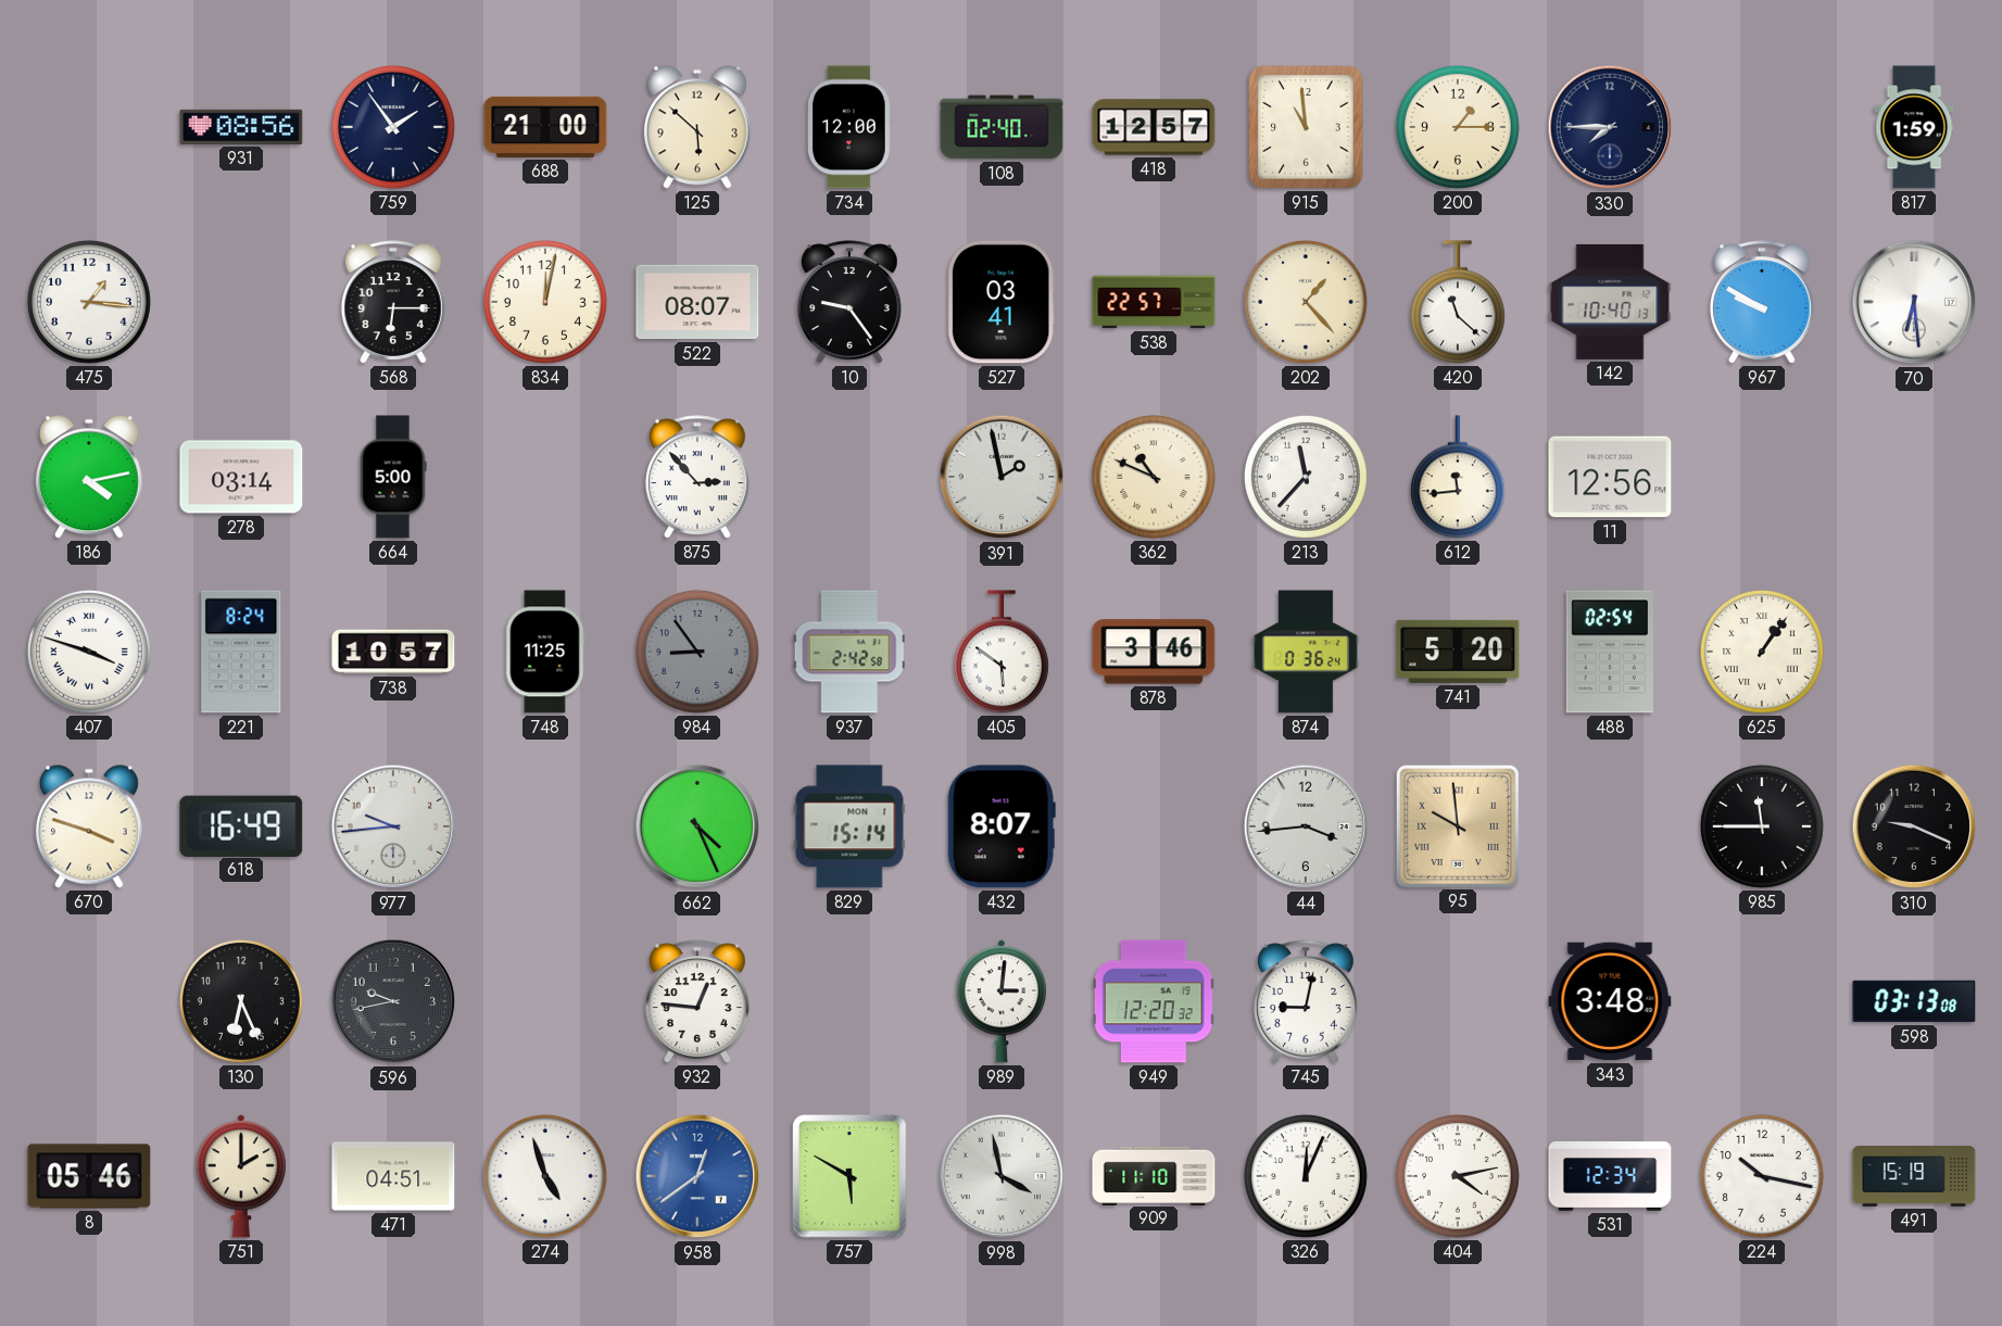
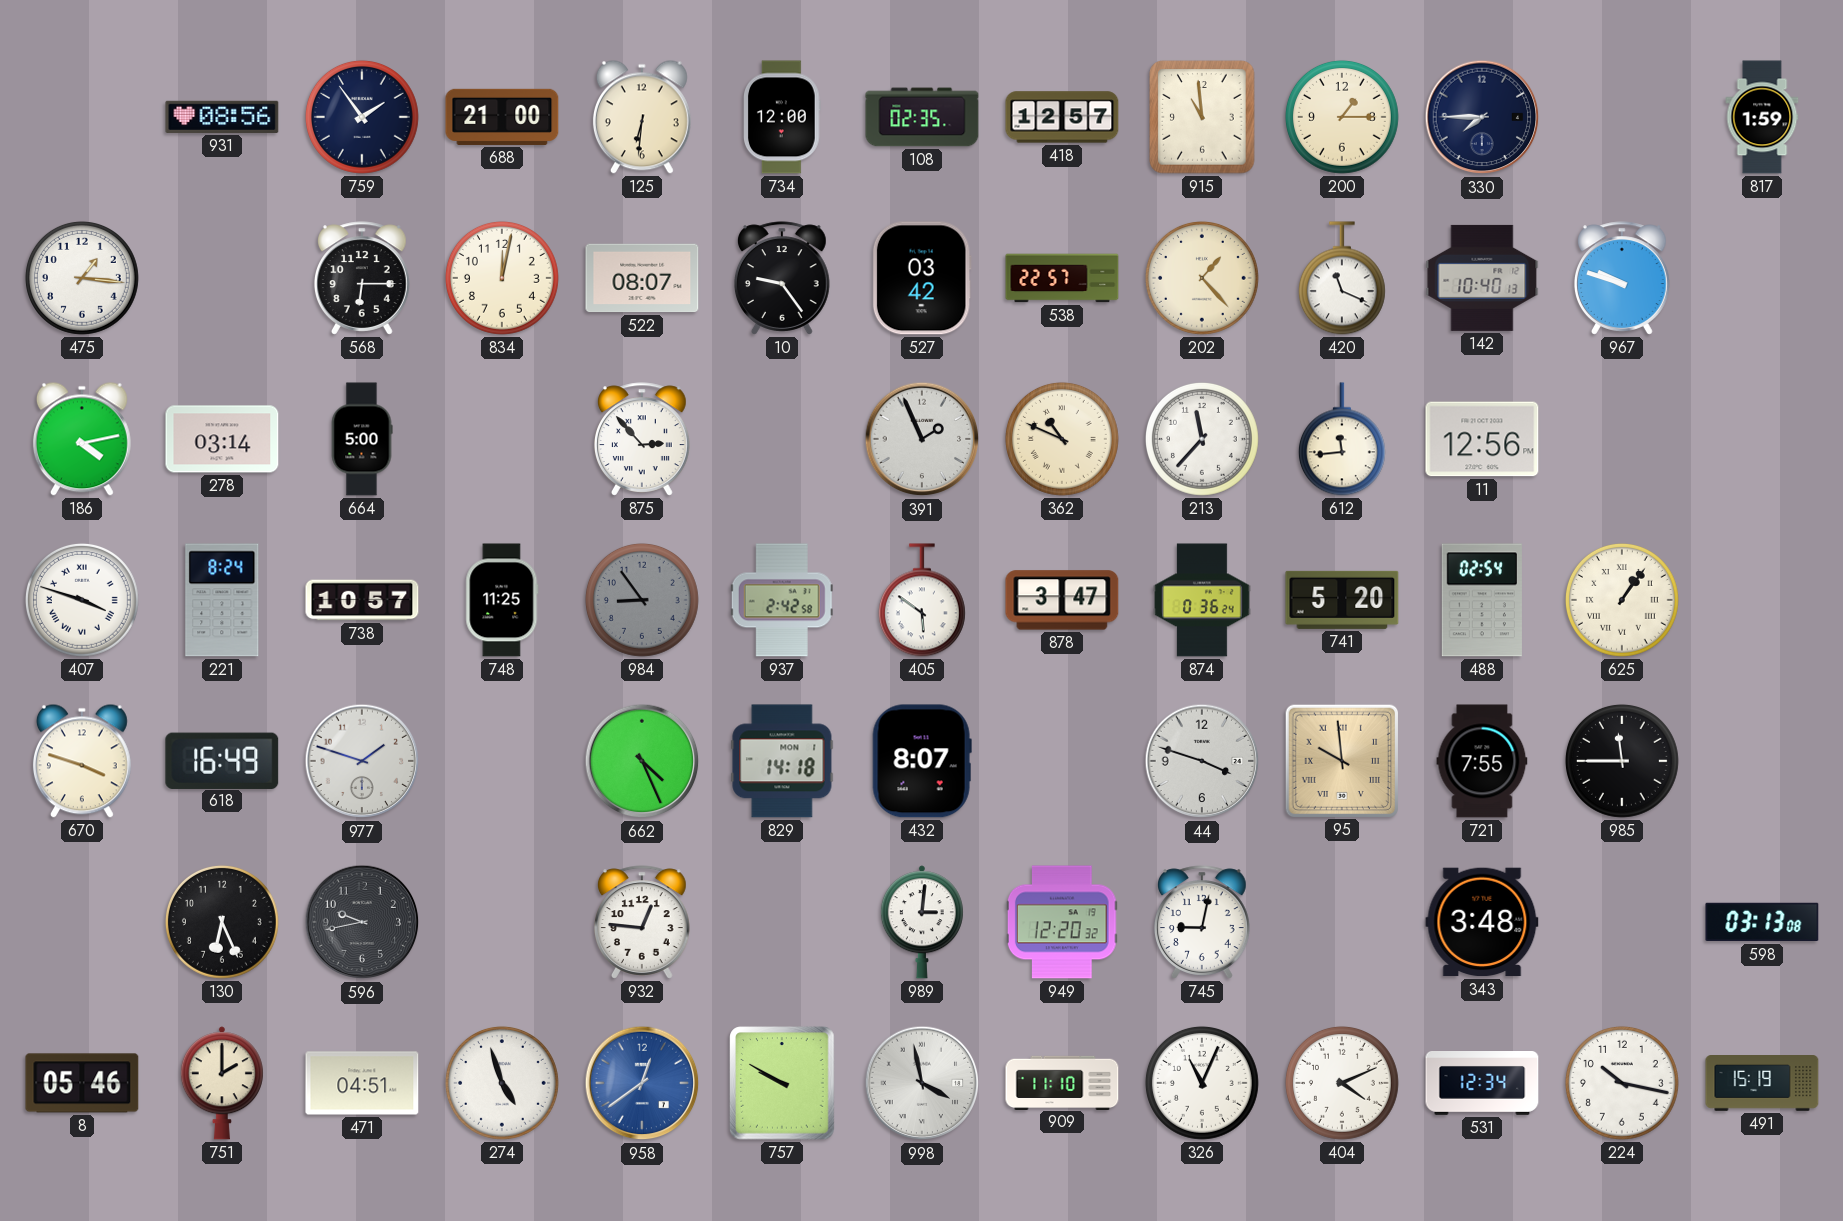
125: 5:52 -> 6:31 (642, 117)
108: 02:40 -> 02:35 (922, 117)
527: 03:41 -> 03:42 (922, 278)
420: 11:22 -> 11:19 (1342, 278)
967: 9:50 -> 9:48 (1622, 278)
70: 6:29 -> none (1914, 302)
391: 1:58 -> 1:56 (922, 439)
878: 3:46 -> 3:47 (1062, 600)
977: 9:44 -> 1:48 (362, 761)
829: 15:14 -> 14:18 (782, 761)
44: 3:44 -> 3:48 (1202, 761)
721: none -> 7:55 (1482, 761)
310: 9:19 -> none (1914, 826)
757: 5:50 -> 9:50 (782, 1083)
326: 12:04 -> 11:04 (1202, 1083)
404: 4:13 -> 4:11 (1342, 1083)
